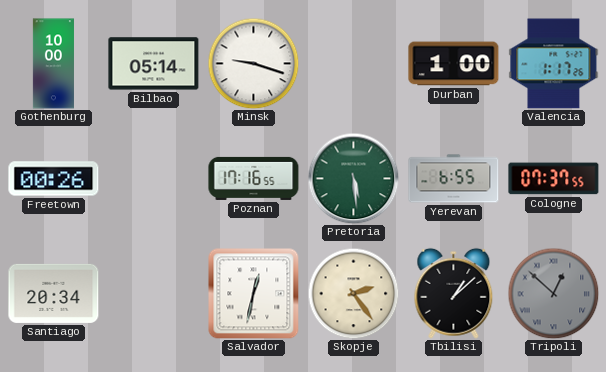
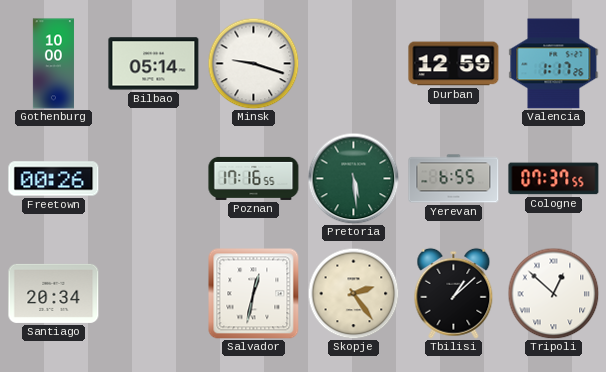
Durban: 1:00 -> 12:59 (454, 64)
Tripoli dial: grey -> white (553, 293)
